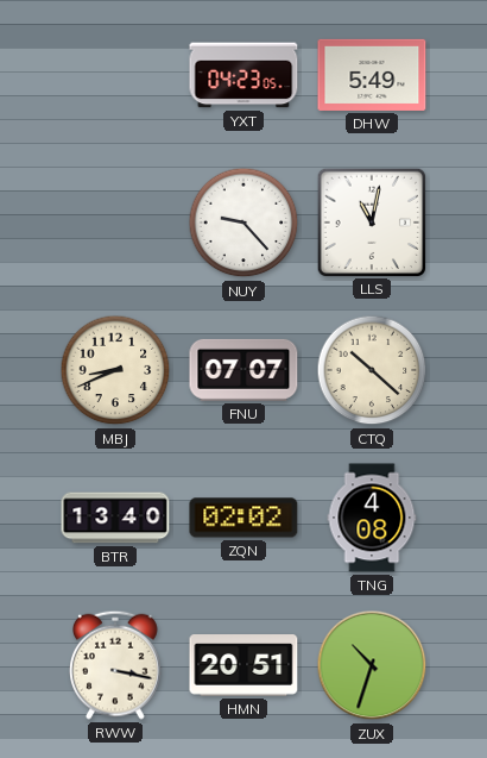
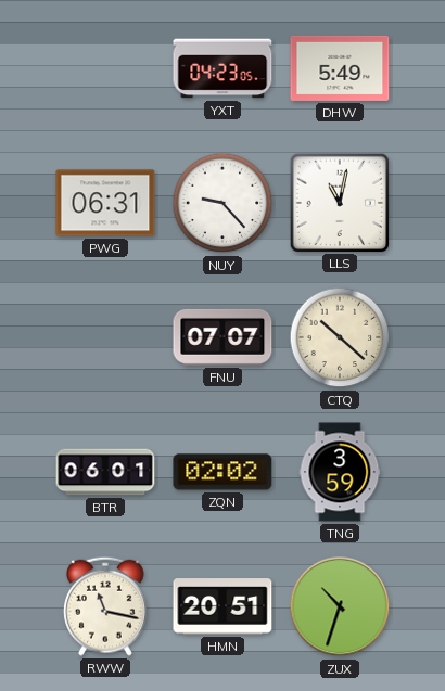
PWG: none -> 06:31 (105, 203)
MBJ: 8:41 -> none (115, 370)
BTR: 13:40 -> 06:01 (105, 472)
TNG: 4:08 -> 3:59 (340, 472)
RWW: 3:17 -> 11:17 (106, 606)
